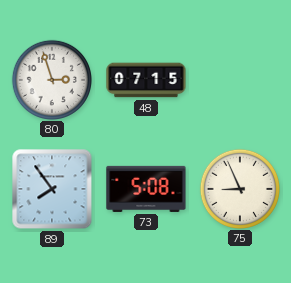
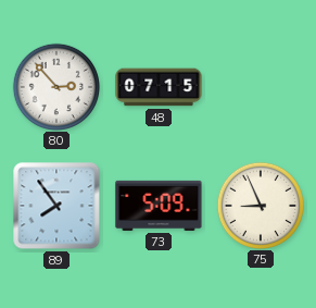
80: 2:57 -> 2:53 (55, 86)
73: 5:08 -> 5:09 (159, 206)
